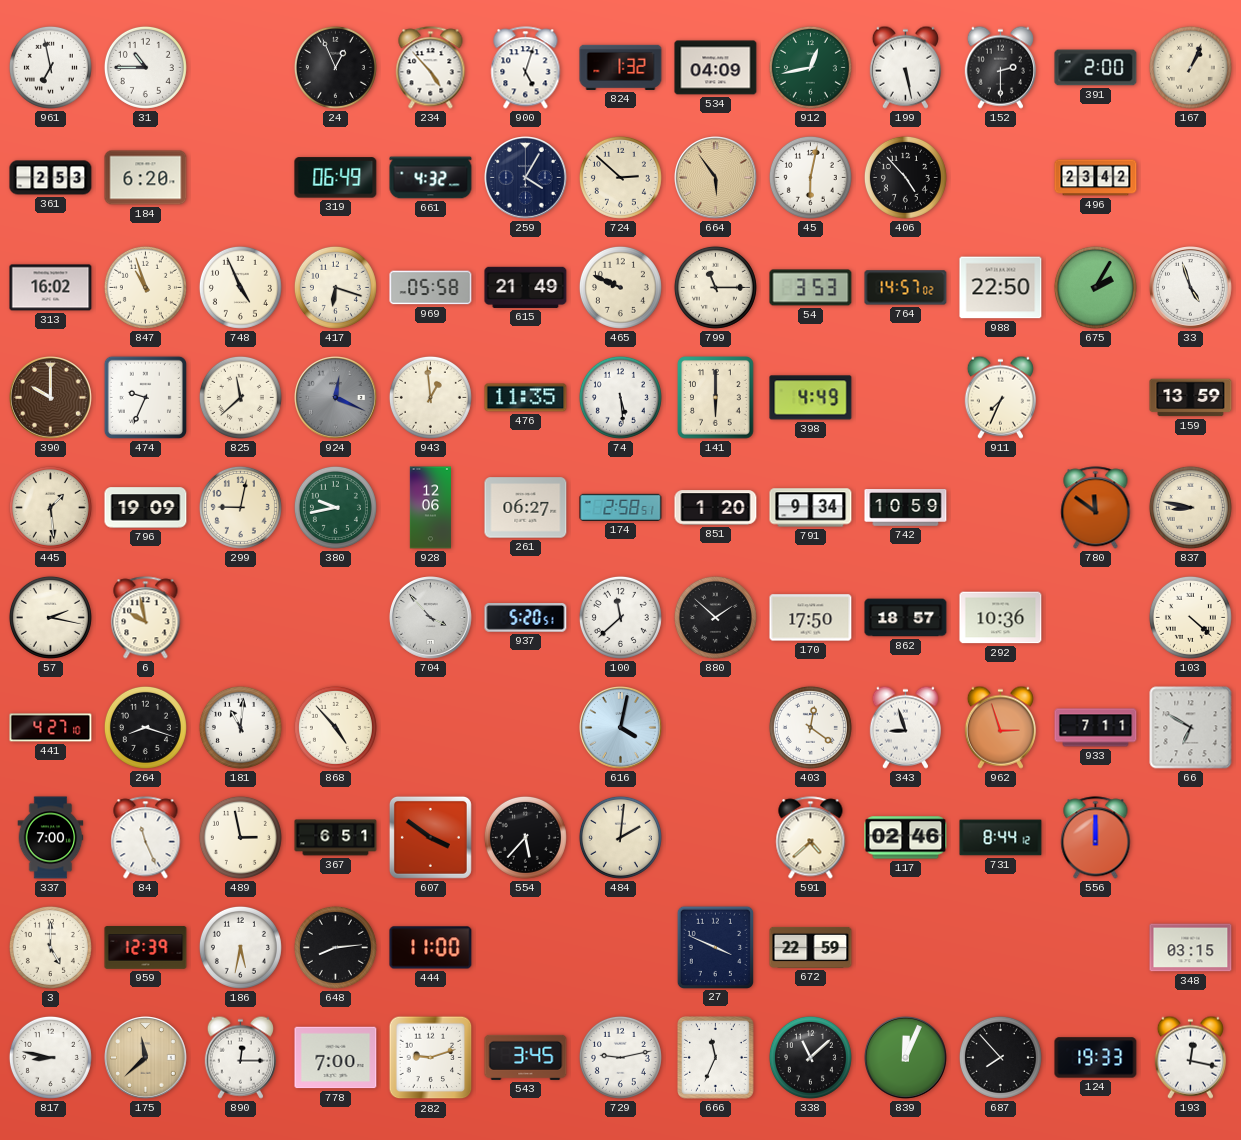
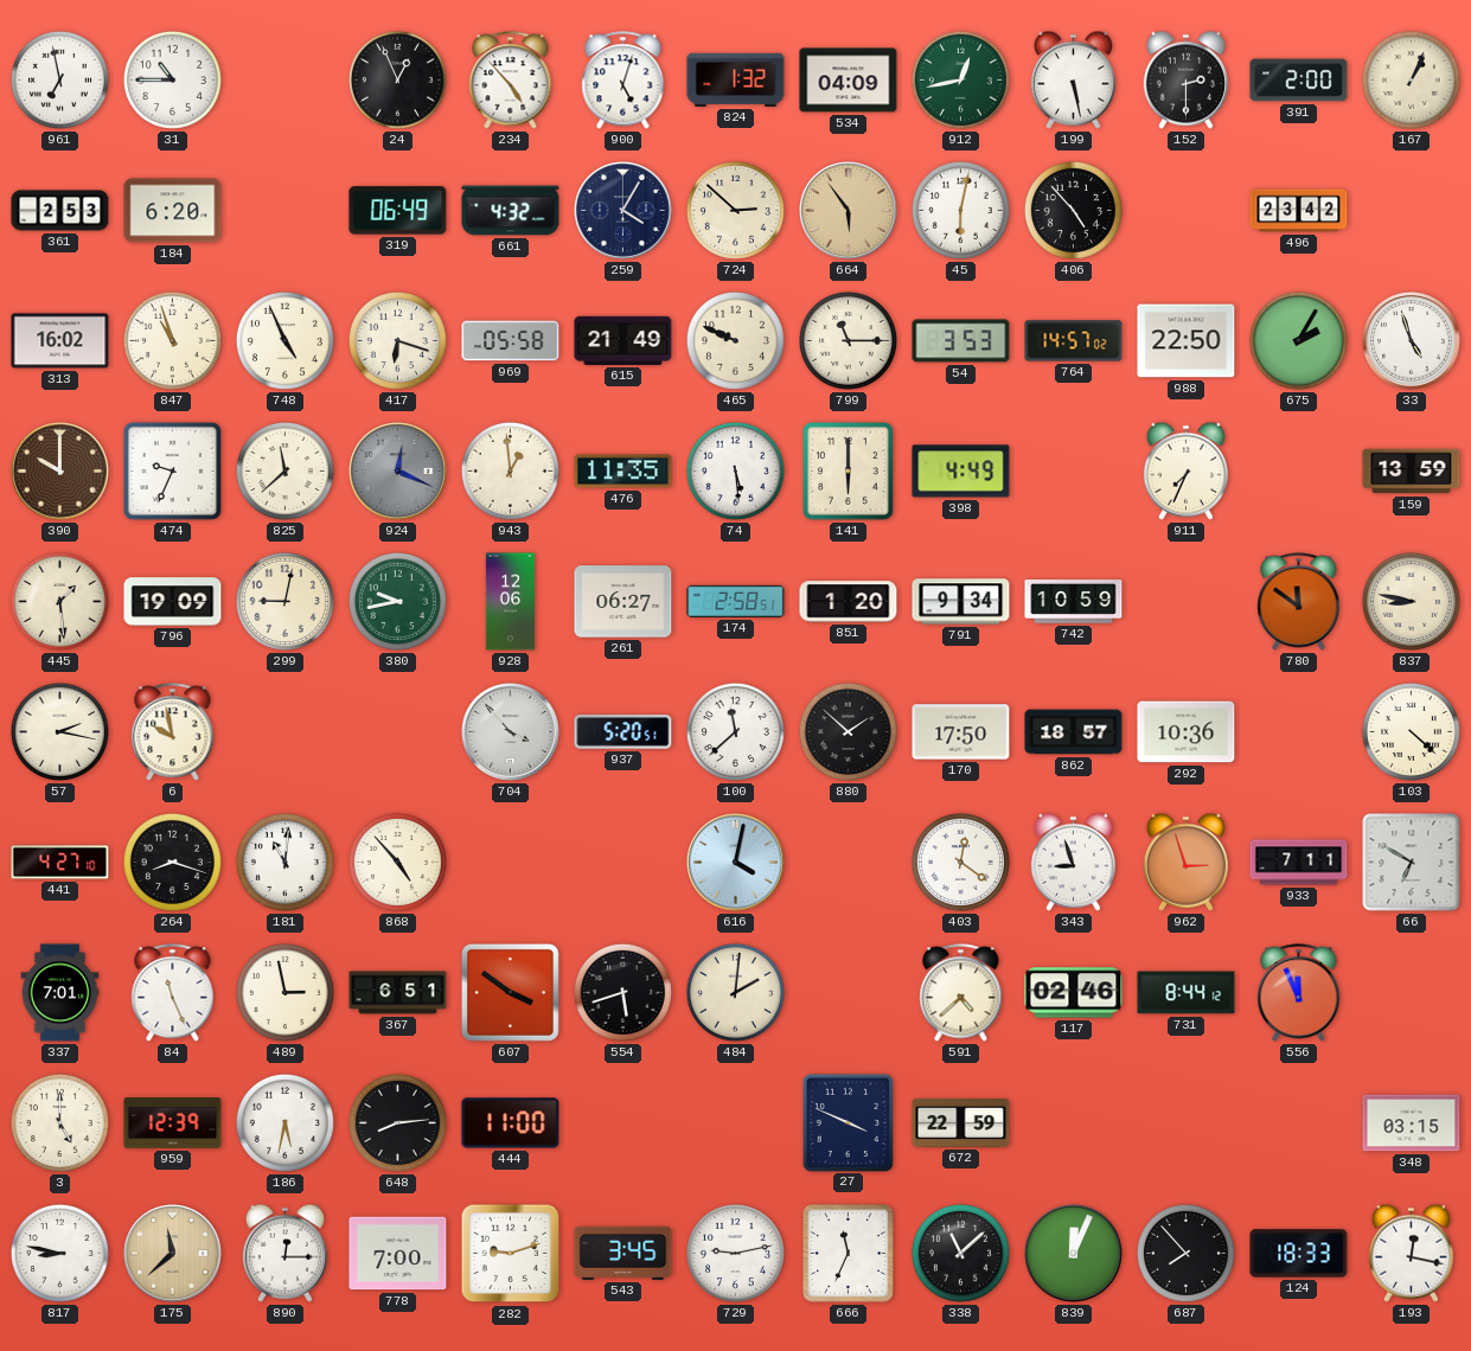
337: 7:00 -> 7:01 (60, 993)
554: 5:37 -> 5:42 (622, 992)
556: 12:00 -> 11:56 (1299, 993)
124: 19:33 -> 18:33 (1299, 1254)
